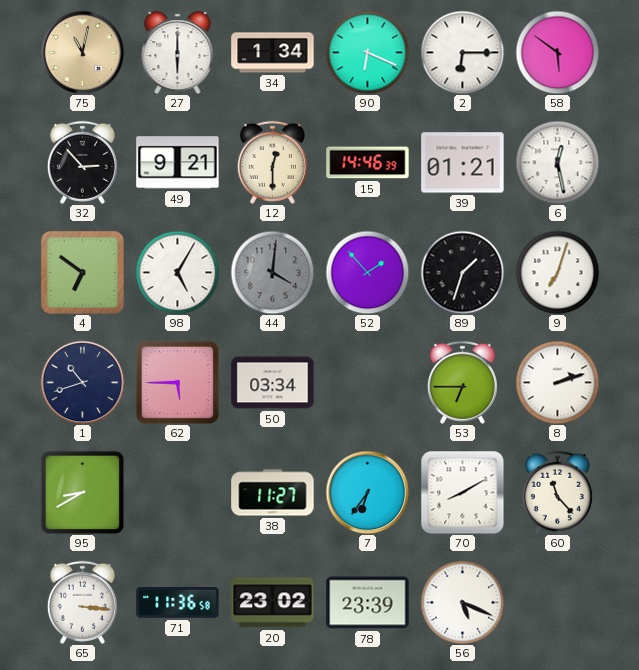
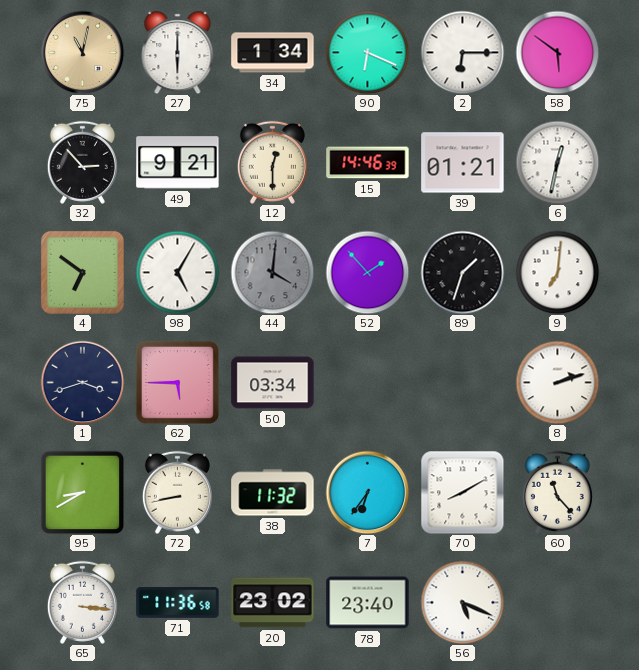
6: 12:28 -> 12:32 (557, 162)
9: 7:03 -> 7:01 (557, 272)
1: 10:42 -> 3:42 (82, 382)
53: 6:45 -> none (462, 382)
72: none -> 8:43 (177, 492)
38: 11:27 -> 11:32 (273, 493)
78: 23:39 -> 23:40 (368, 603)
